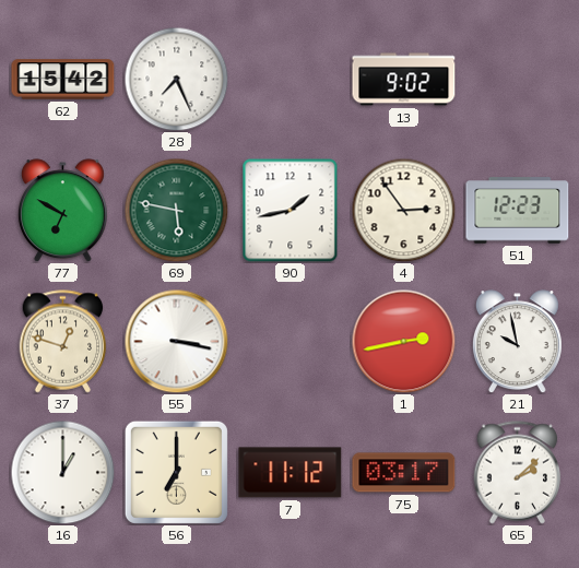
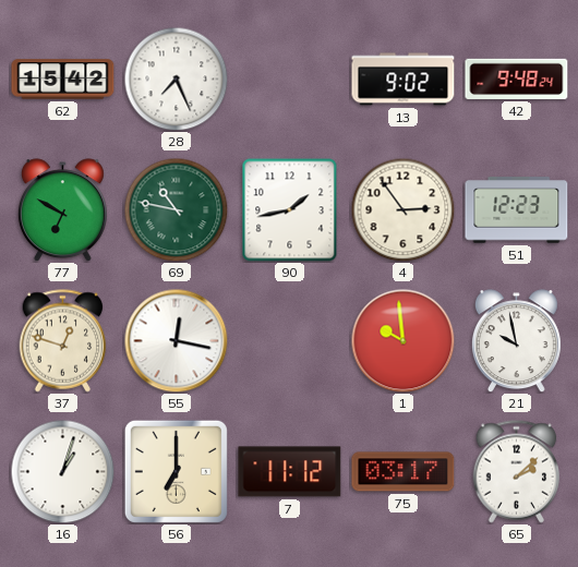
42: none -> 9:48 (517, 79)
69: 5:47 -> 10:47 (176, 209)
55: 3:17 -> 12:17 (176, 340)
1: 2:43 -> 9:59 (402, 340)
16: 1:00 -> 1:03 (62, 471)
